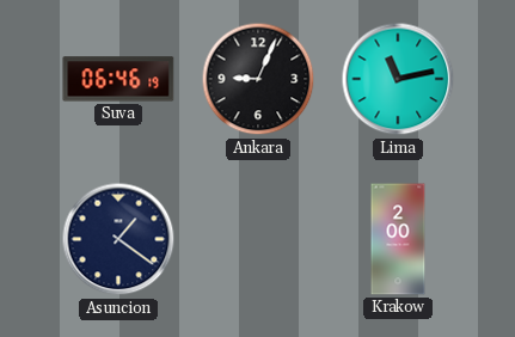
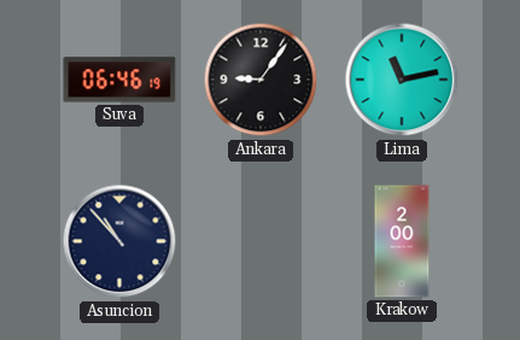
Ankara: 9:04 -> 9:06 (261, 80)
Asuncion: 1:21 -> 10:53 (119, 241)
